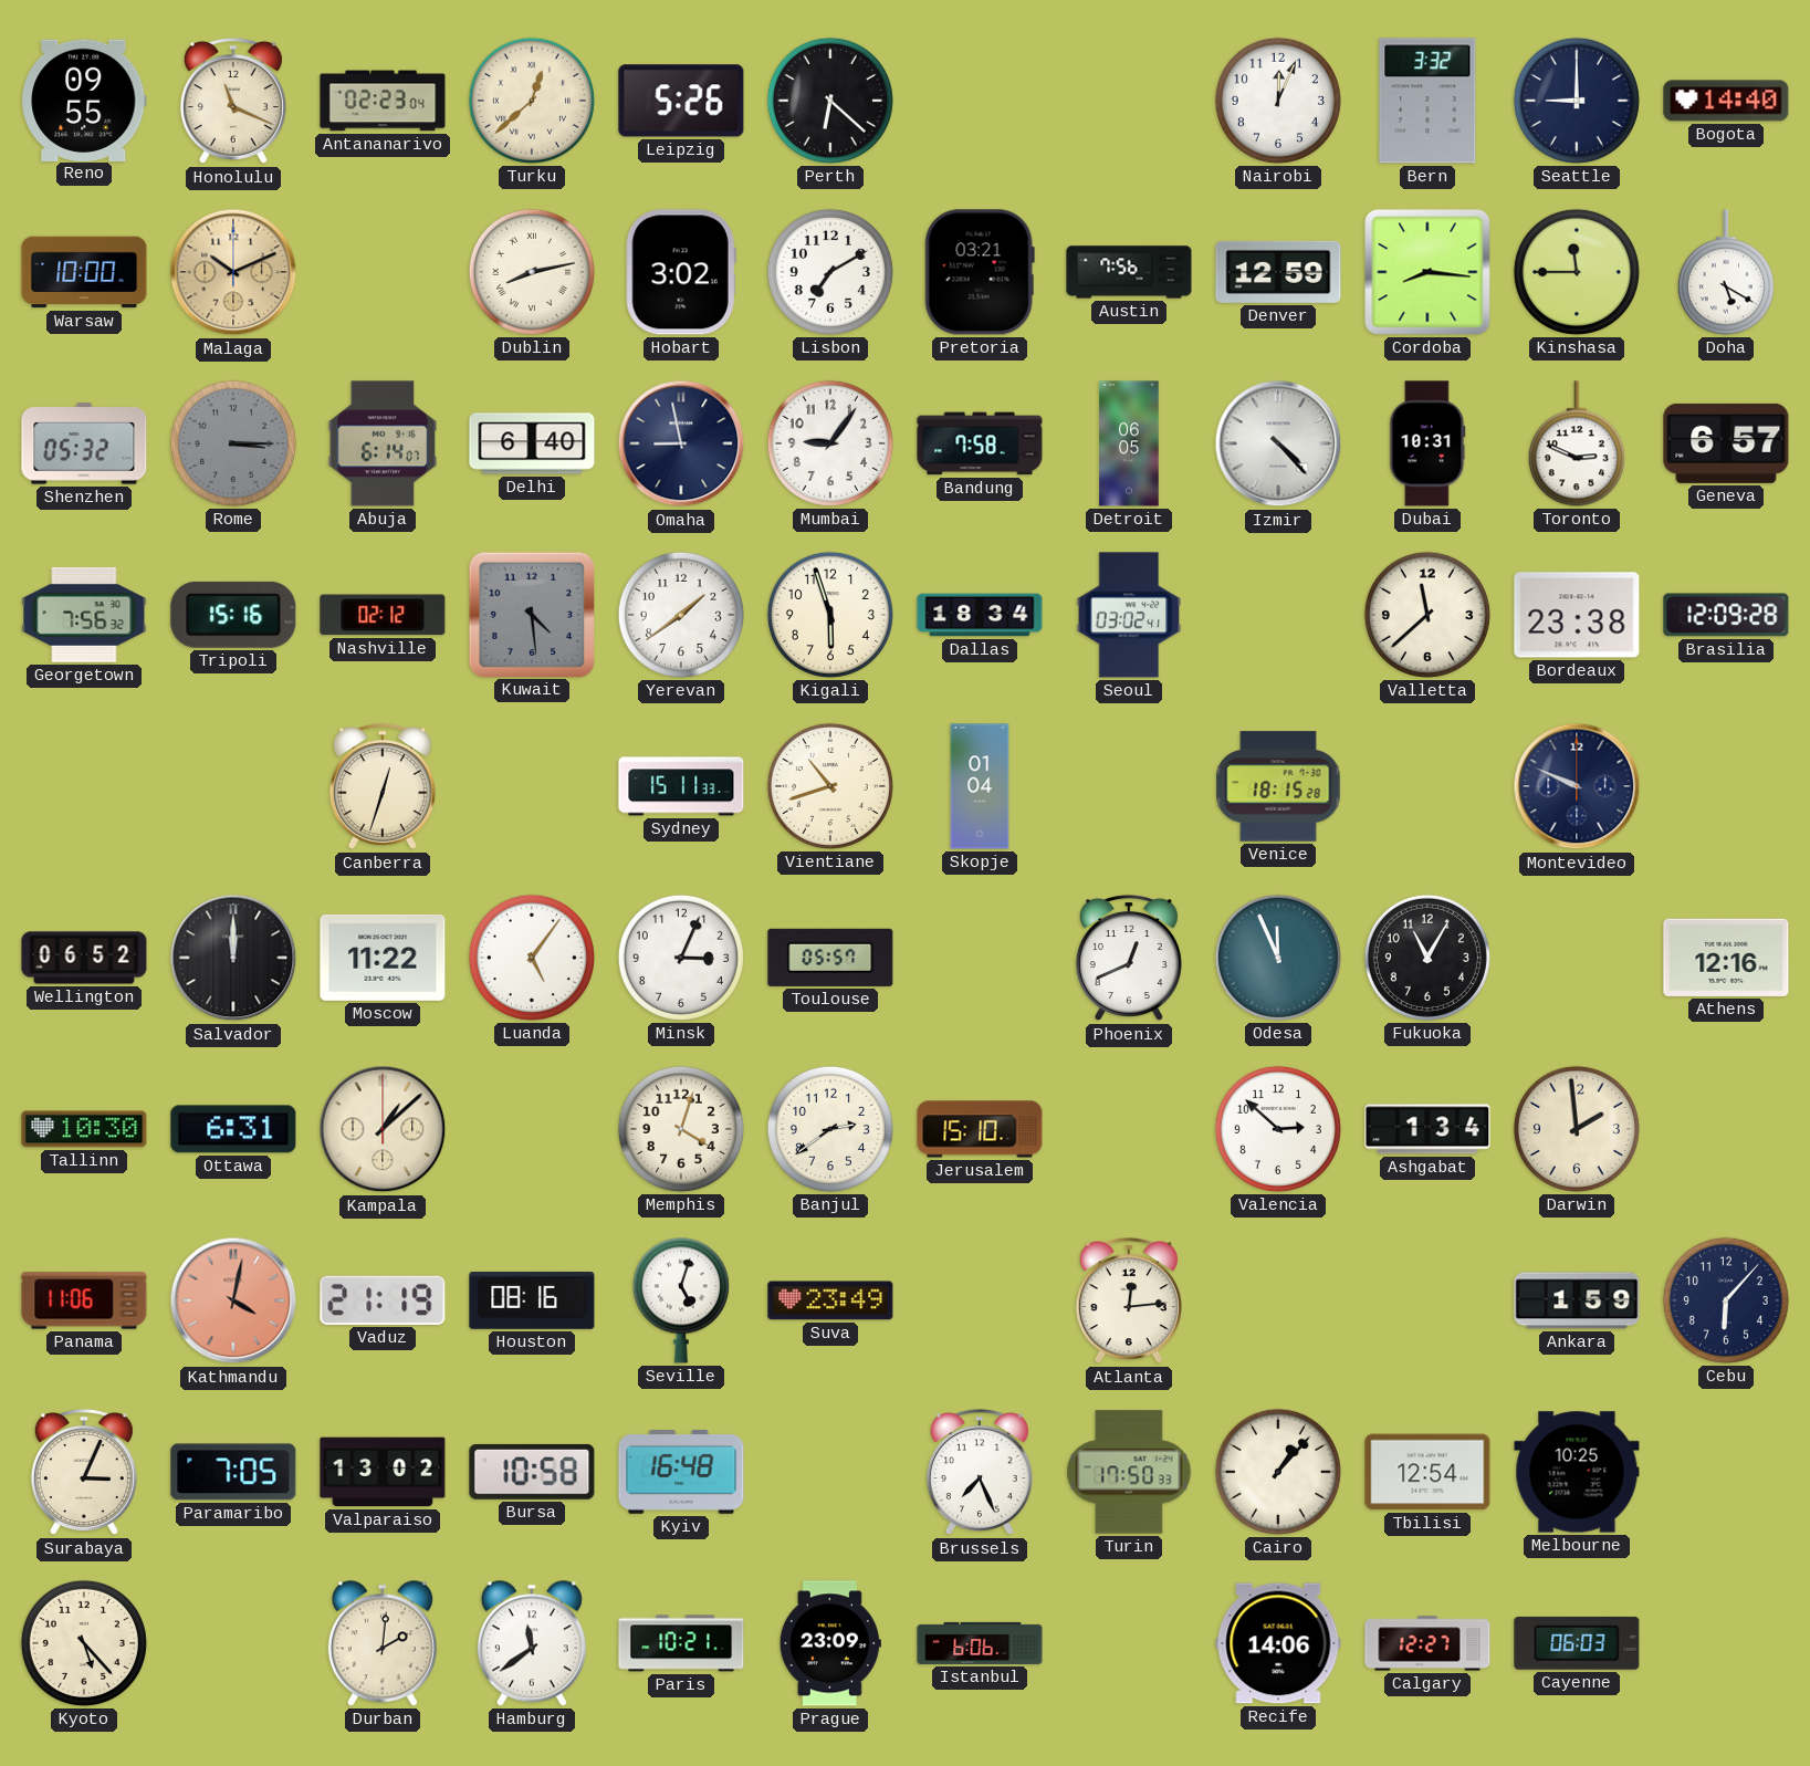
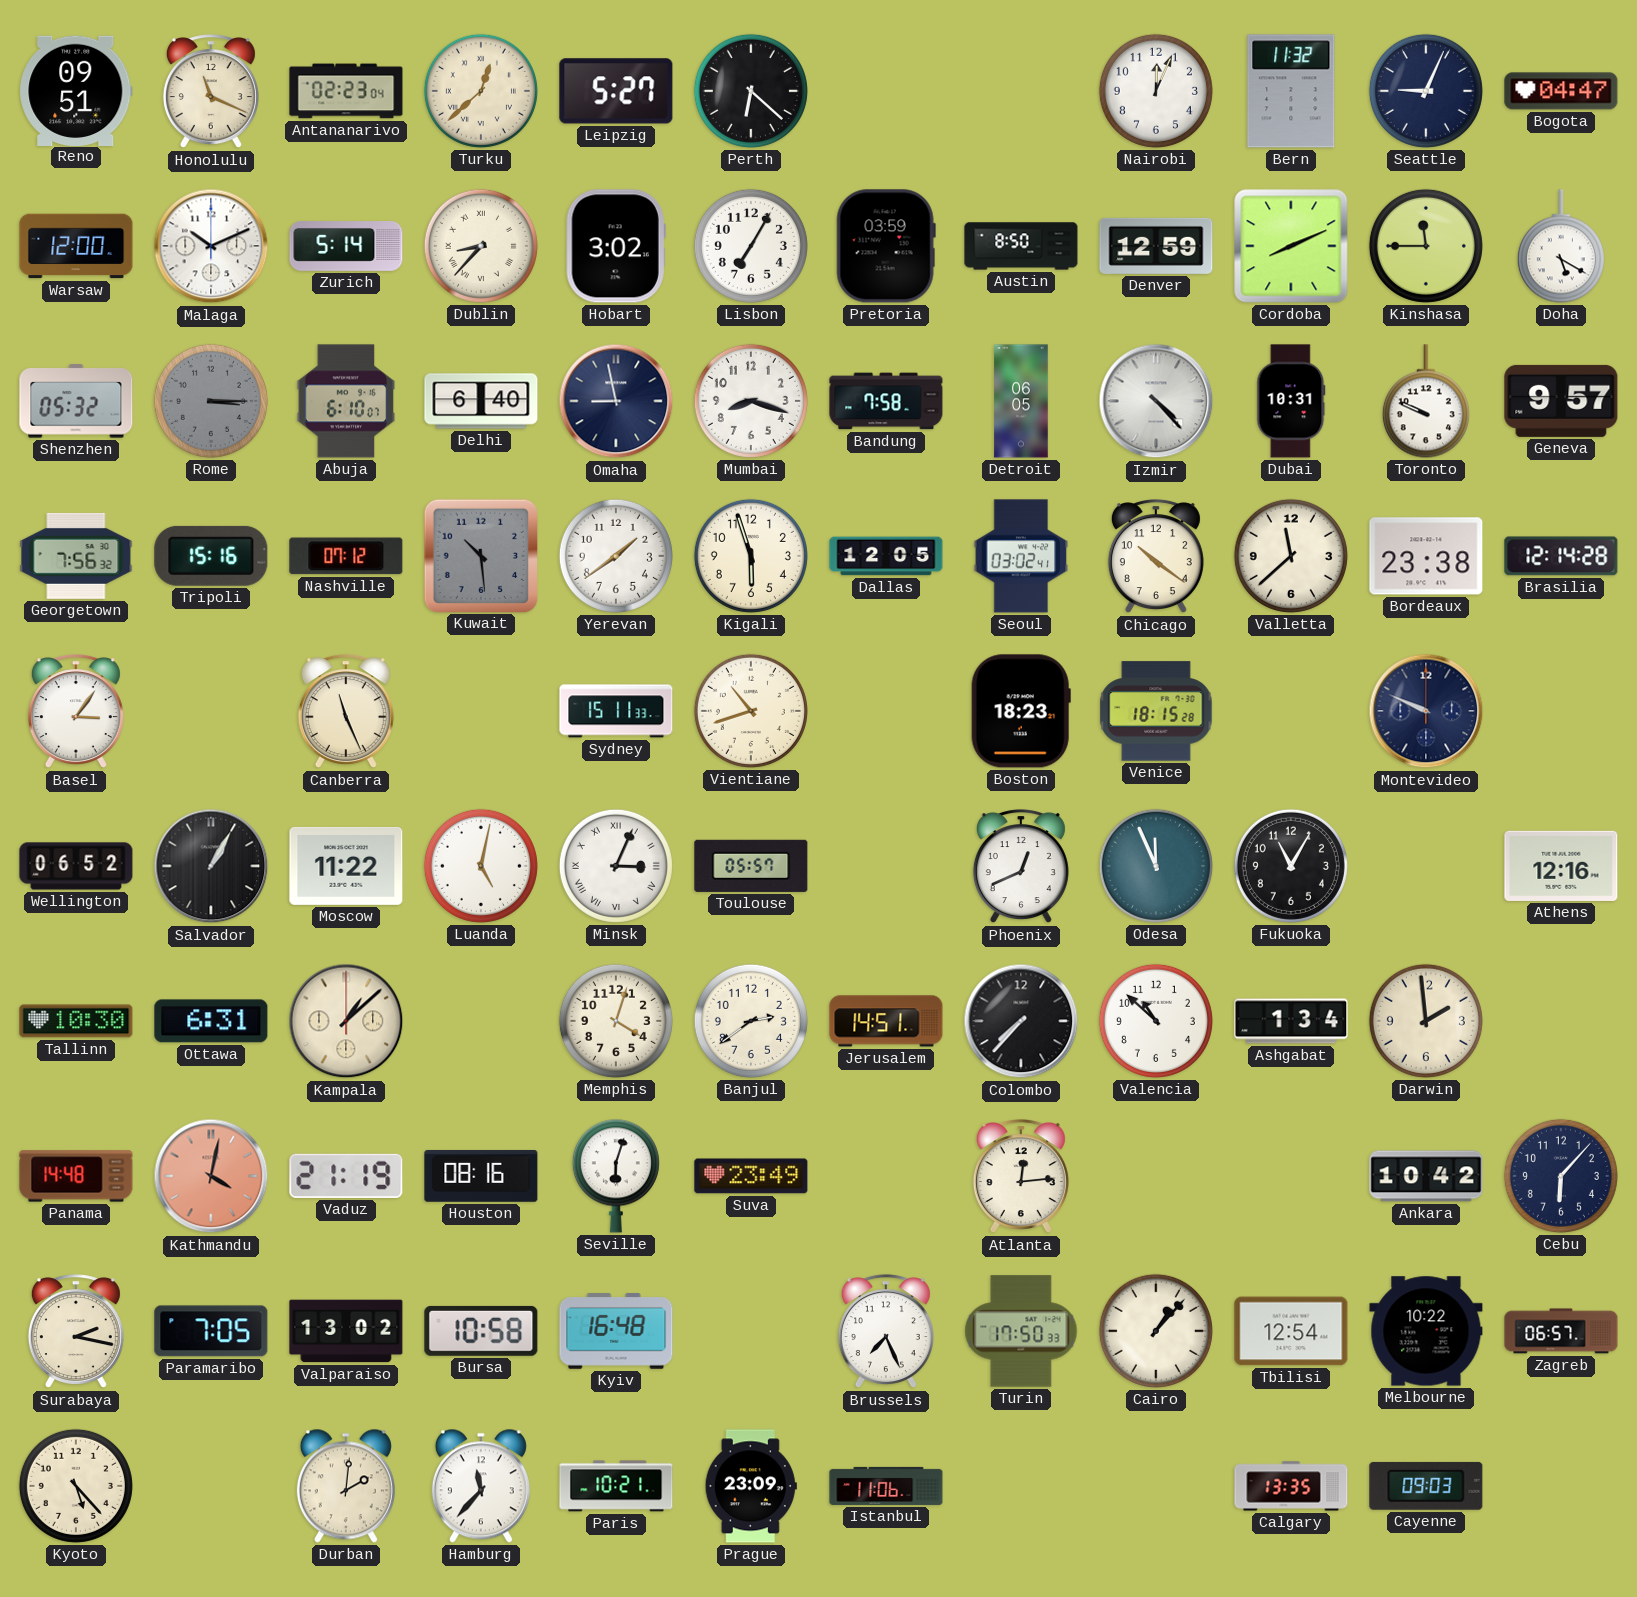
Reno: 09:55 -> 09:51 (76, 90)
Leipzig: 5:26 -> 5:27 (616, 91)
Bern: 3:32 -> 11:32 (1291, 91)
Seattle: 9:00 -> 9:04 (1426, 91)
Bogota: 14:40 -> 04:47 (1561, 91)
Warsaw: 10:00 -> 12:00 (76, 246)
Malaga dial: champagne -> white (211, 246)
Zurich: none -> 5:14 (346, 247)
Dublin: 8:13 -> 8:37 (481, 246)
Lisbon: 7:10 -> 7:05 (751, 246)
Pretoria: 03:21 -> 03:59 (886, 246)
Austin: 7:56 -> 8:50 (1021, 246)
Cordoba: 8:16 -> 8:11 (1291, 246)
Abuja: 6:14 -> 6:10 (346, 401)
Mumbai: 9:06 -> 8:18 (751, 401)
Toronto: 2:49 -> 9:49 (1426, 401)
Geneva: 6:57 -> 9:57 (1561, 401)
Nashville: 02:12 -> 07:12 (346, 556)
Kuwait: 4:29 -> 10:29 (480, 555)
Dallas: 18:34 -> 12:05 (886, 556)
Chicago: none -> 10:21 (1156, 557)
Brasilia: 12:09 -> 12:14 (1561, 556)
Basel: none -> 3:06 (76, 712)
Canberra: 12:33 -> 11:26 (346, 712)
Skopje: 01:04 -> none (980, 786)
Boston: none -> 18:23 (1021, 711)
Salvador: 12:00 -> 1:05 (211, 866)
Luanda: 5:06 -> 5:02 (481, 866)
Minsk numerals: Arabic -> Roman (616, 866)
Jerusalem: 15:10 -> 14:51 (886, 1021)
Colombo: none -> 7:37 (1021, 1021)
Valencia: 2:52 -> 10:52 (1156, 1021)
Panama: 11:06 -> 14:48 (76, 1176)
Seville: 5:03 -> 6:03 (616, 1176)
Ankara: 1:59 -> 10:42 (1426, 1176)
Surabaya: 3:04 -> 2:17 (76, 1332)
Melbourne: 10:25 -> 10:22 (1426, 1331)
Zagreb: none -> 06:57 (1561, 1331)
Hamburg: 11:39 -> 11:37 (481, 1486)
Istanbul: 6:06 -> 11:06 (886, 1486)
Recife: 14:06 -> none (1278, 1643)
Calgary: 12:27 -> 13:35 (1291, 1486)
Cayenne: 06:03 -> 09:03 (1426, 1486)
